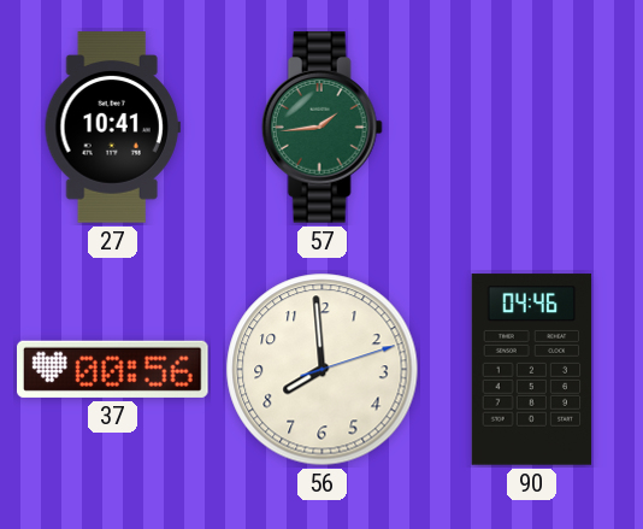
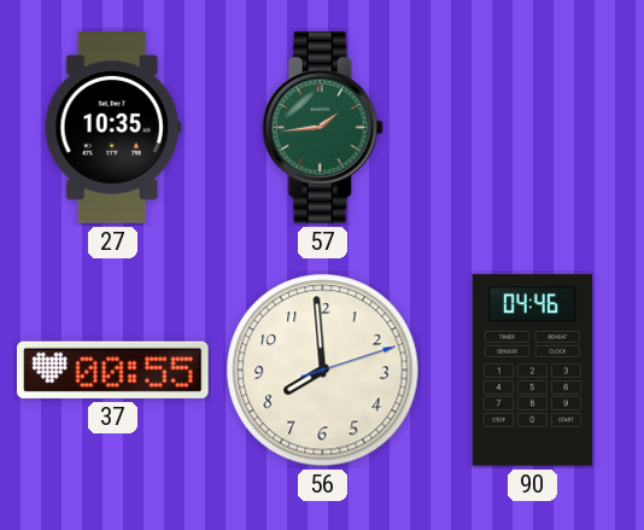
27: 10:41 -> 10:35 (112, 128)
37: 00:56 -> 00:55 (113, 369)
